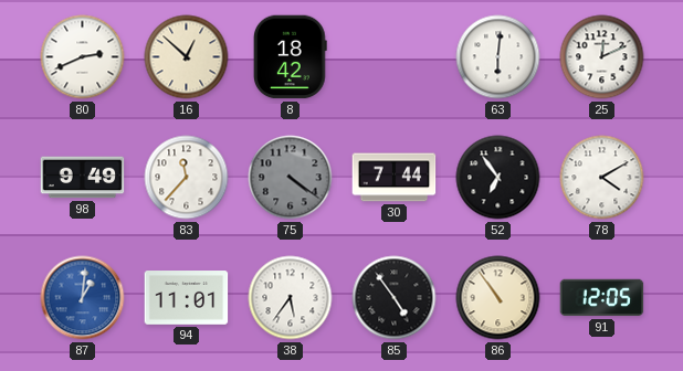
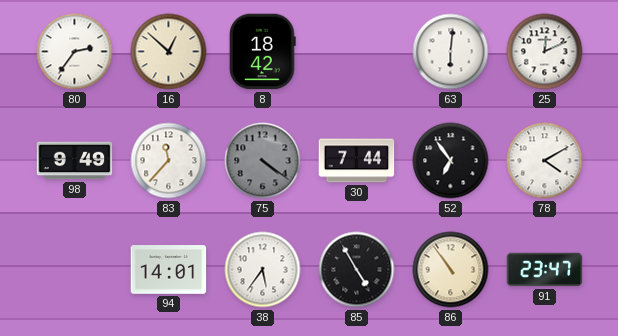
80: 2:41 -> 2:36 (75, 52)
87: 1:01 -> none (83, 298)
94: 11:01 -> 14:01 (169, 270)
85: 4:54 -> 4:55 (357, 270)
91: 12:05 -> 23:47 (545, 270)
